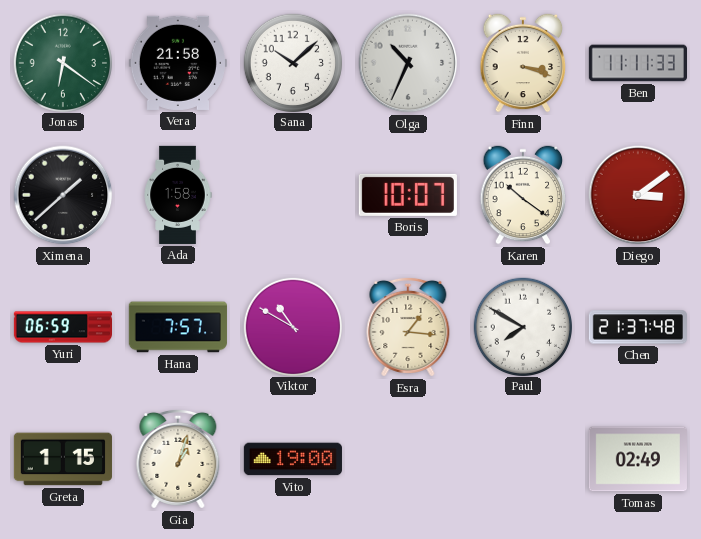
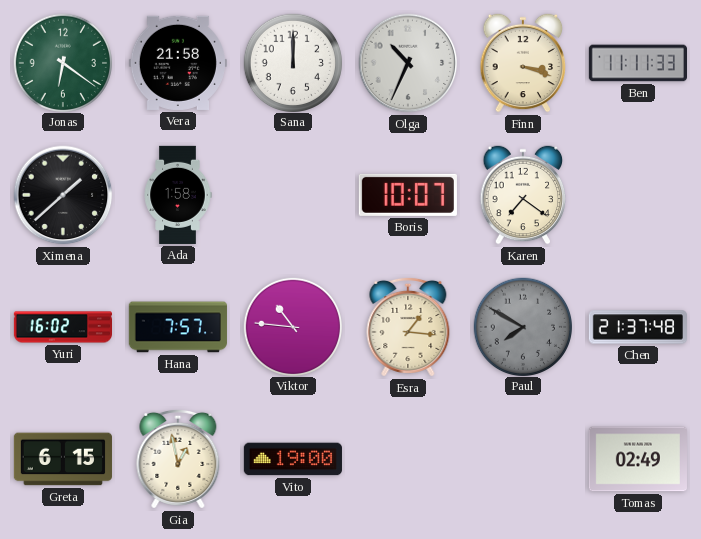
Sana: 10:08 -> 12:00 (292, 62)
Karen: 10:21 -> 7:21 (523, 195)
Diego: 3:09 -> none (638, 195)
Yuri: 06:59 -> 16:02 (62, 327)
Viktor: 10:50 -> 10:46 (292, 326)
Paul dial: white -> grey (522, 326)
Greta: 1:15 -> 6:15 (63, 459)
Gia: 1:03 -> 12:58 (178, 459)
